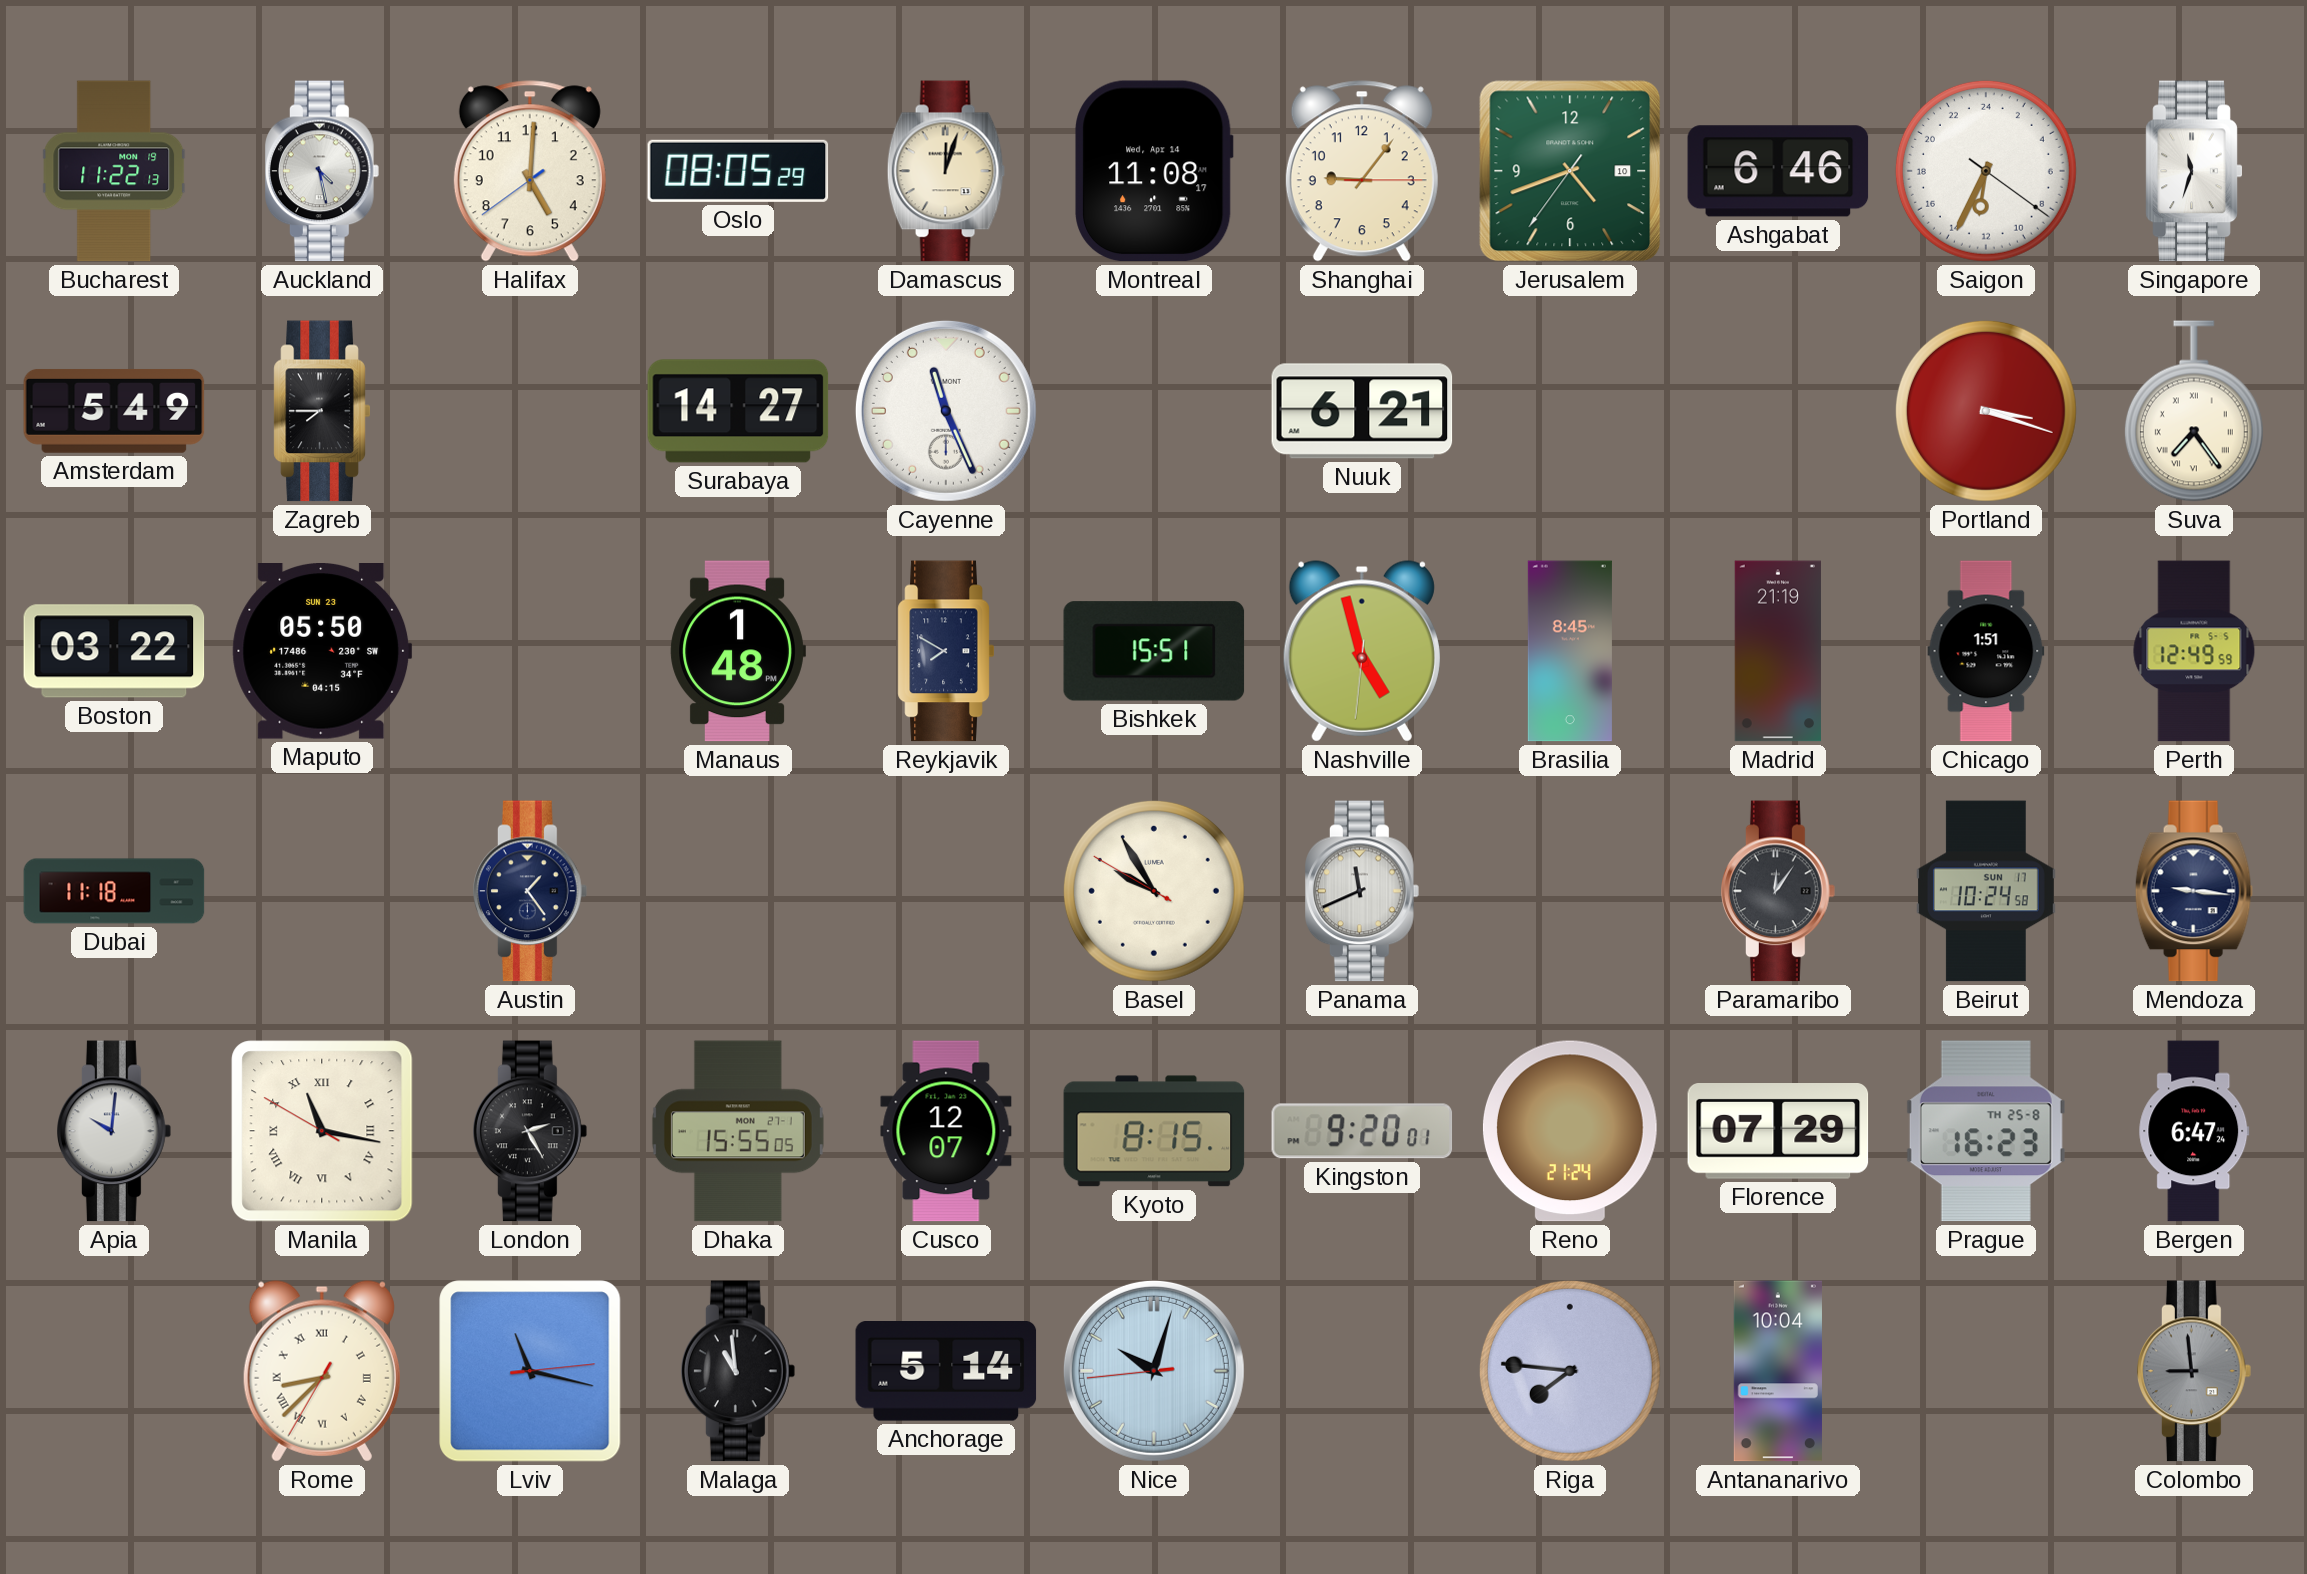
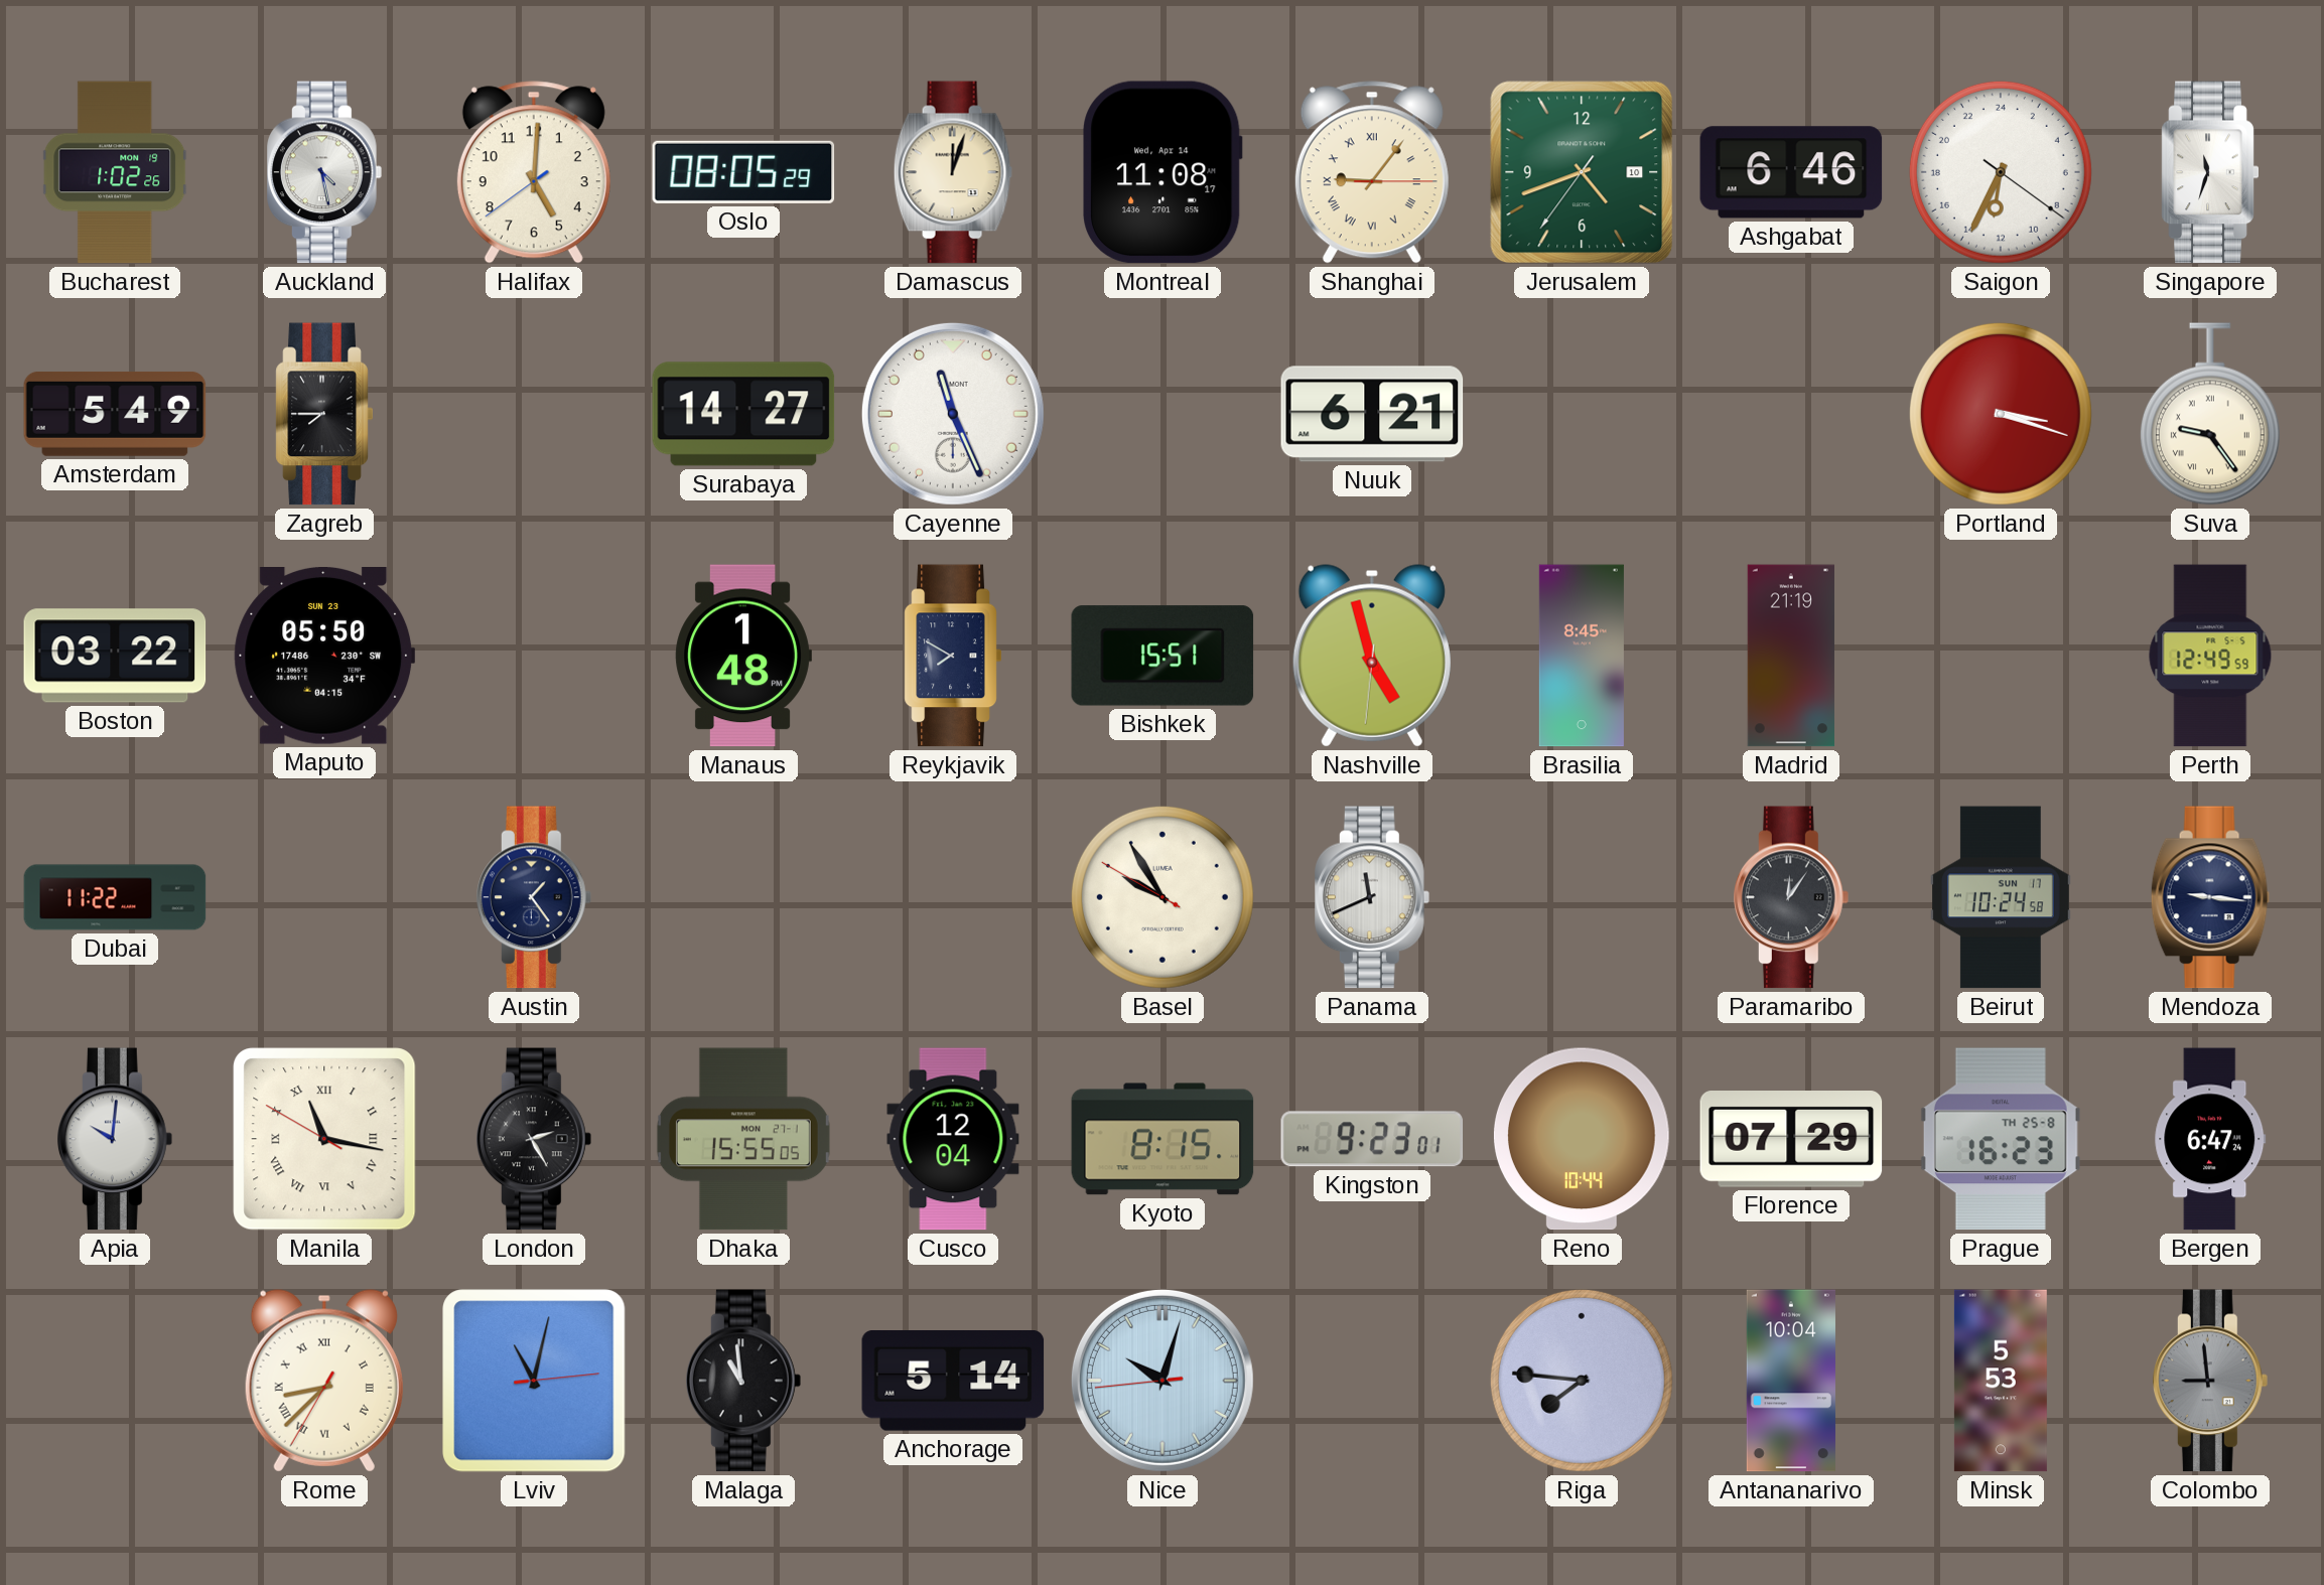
Bucharest: 11:22 -> 1:02 (115, 172)
Shanghai numerals: Arabic -> Roman (1372, 172)
Suva: 7:24 -> 9:24 (2210, 414)
Chicago: 1:51 -> none (1986, 651)
Dubai: 11:18 -> 11:22 (115, 897)
Cusco: 12:07 -> 12:04 (953, 1139)
Kingston: 9:20 -> 9:23 (1372, 1139)
Reno: 21:24 -> 10:44 (1582, 1139)
Lviv: 11:17 -> 11:02 (534, 1381)
Minsk: none -> 5:53 (2001, 1381)
